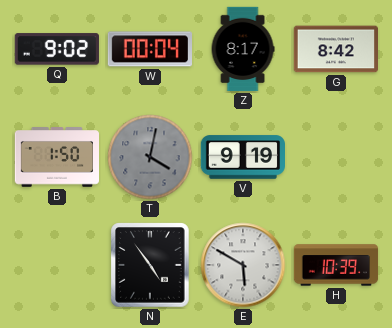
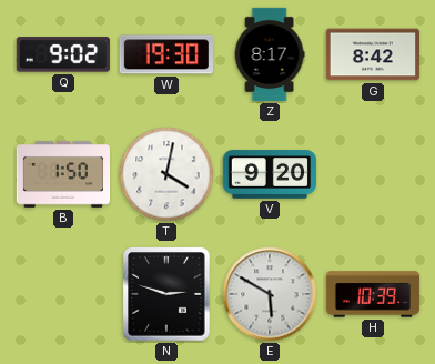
W: 00:04 -> 19:30 (165, 54)
T dial: grey -> white (166, 174)
V: 9:19 -> 9:20 (269, 174)
N: 4:54 -> 2:48 (166, 294)
